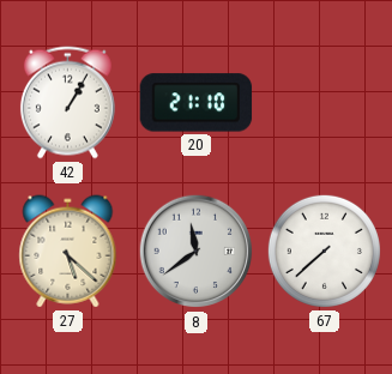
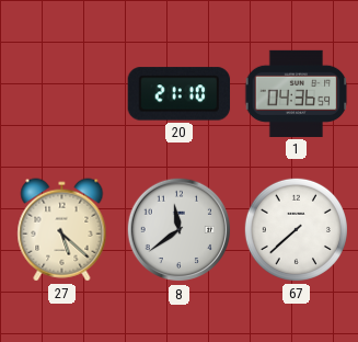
42: 1:05 -> none (67, 103)
1: none -> 04:36 (297, 93)
